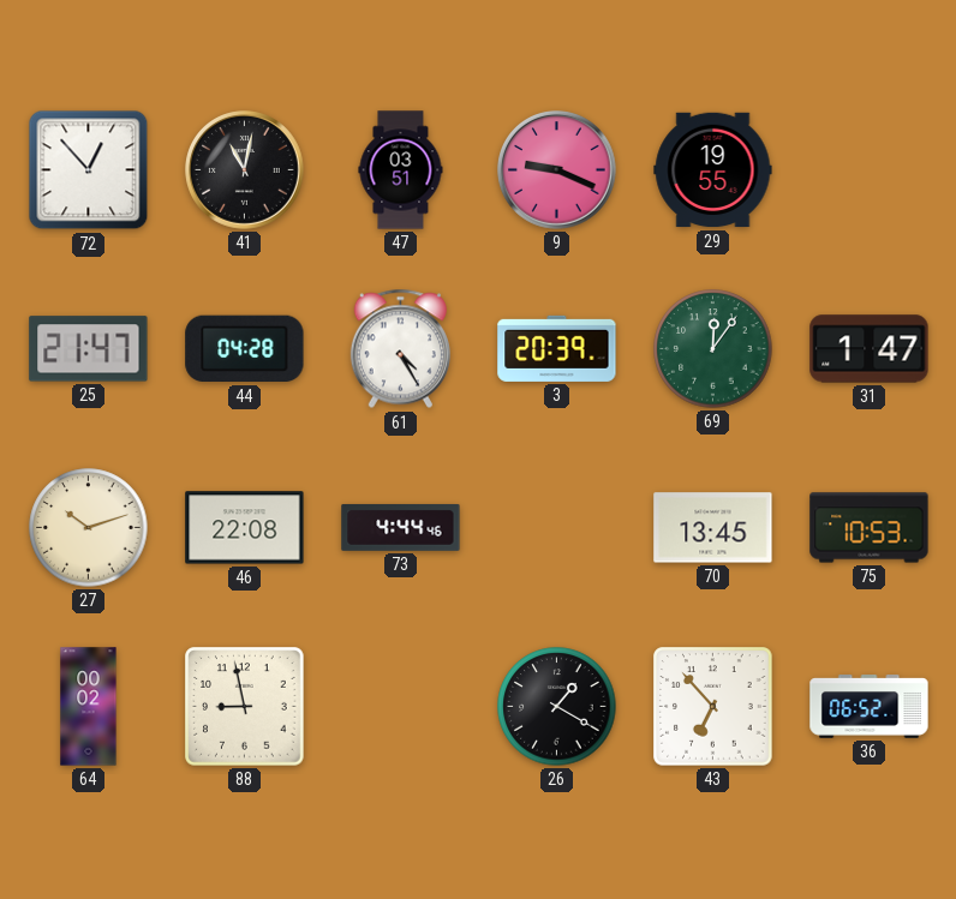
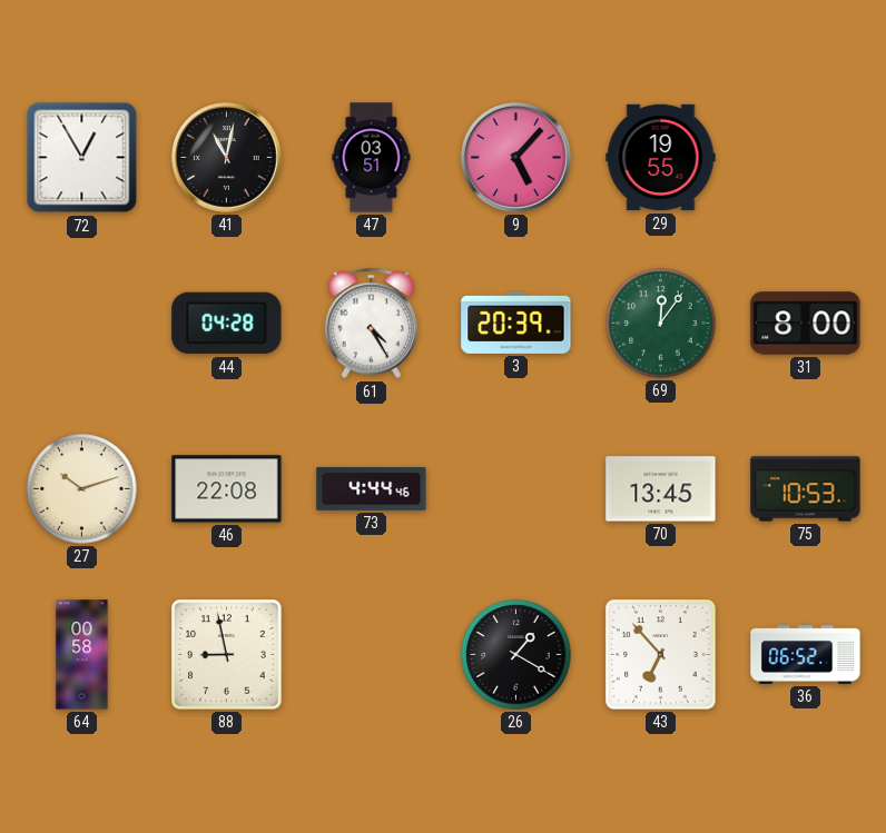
72: 12:53 -> 12:55 (82, 158)
9: 9:19 -> 5:07 (516, 158)
25: 21:47 -> none (89, 349)
31: 1:47 -> 8:00 (806, 324)
64: 00:02 -> 00:58 (82, 655)
